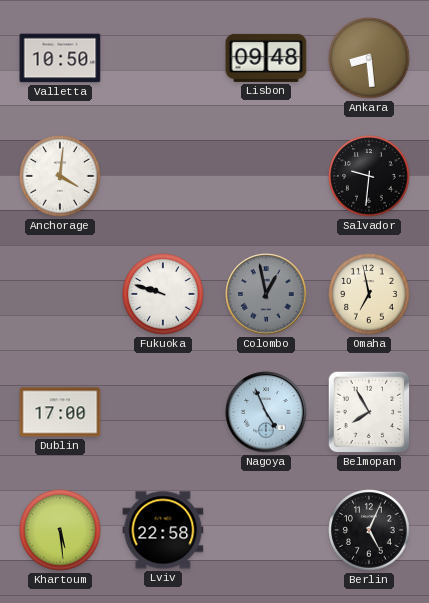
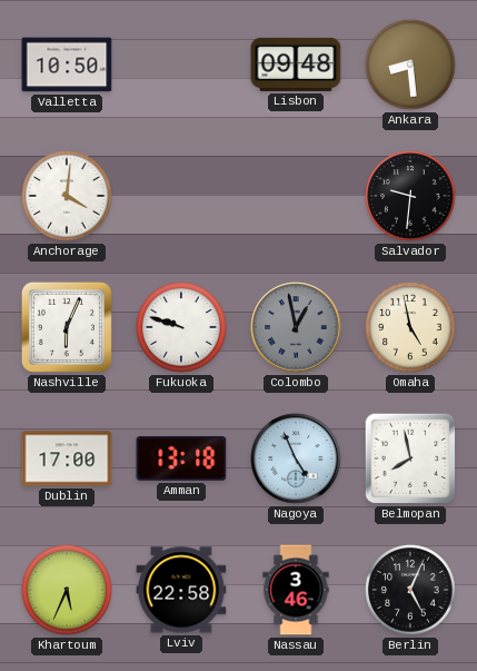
Nashville: none -> 6:04 (67, 327)
Omaha: 6:58 -> 4:58 (410, 327)
Amman: none -> 13:18 (181, 460)
Belmopan: 7:55 -> 7:58 (410, 458)
Khartoum: 5:29 -> 5:34 (67, 590)
Nassau: none -> 3:46 (296, 590)
